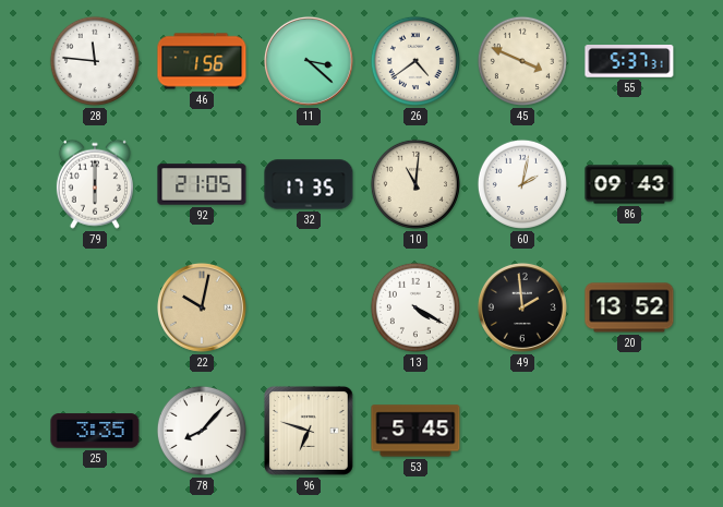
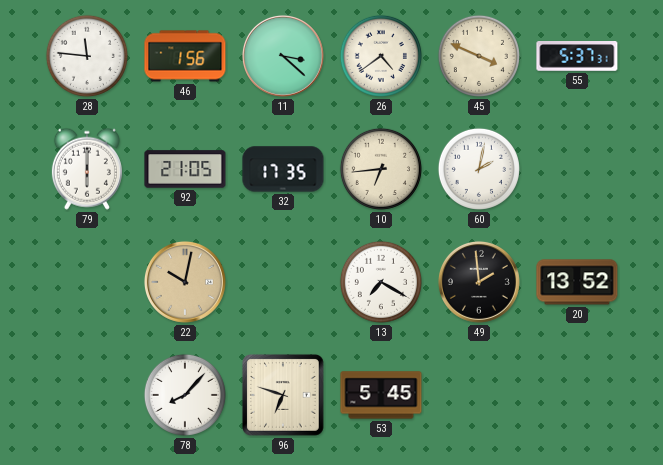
10: 11:01 -> 6:44 (381, 169)
86: 09:43 -> none (629, 184)
13: 4:20 -> 7:20 (381, 282)
25: 3:35 -> none (95, 431)
